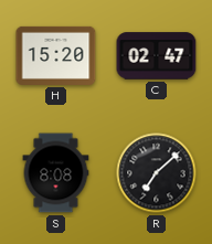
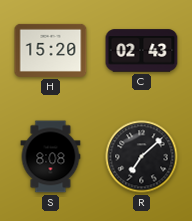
C: 02:47 -> 02:43 (142, 51)
